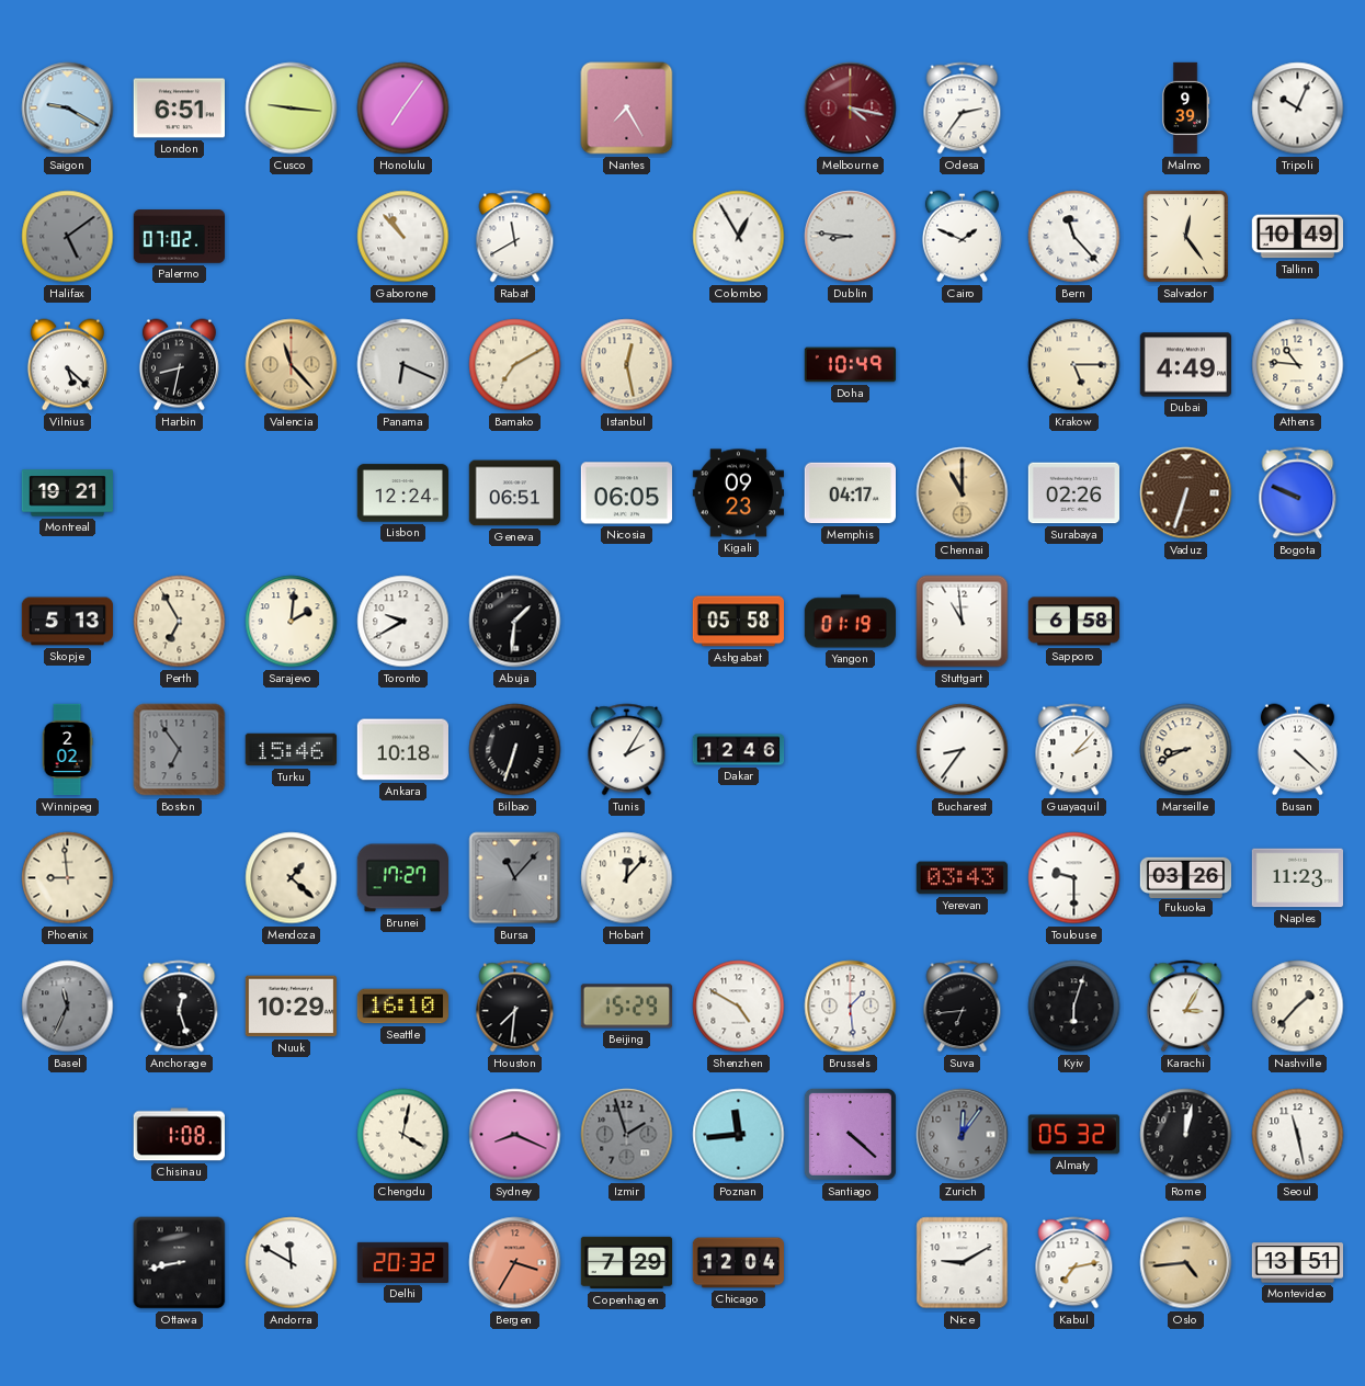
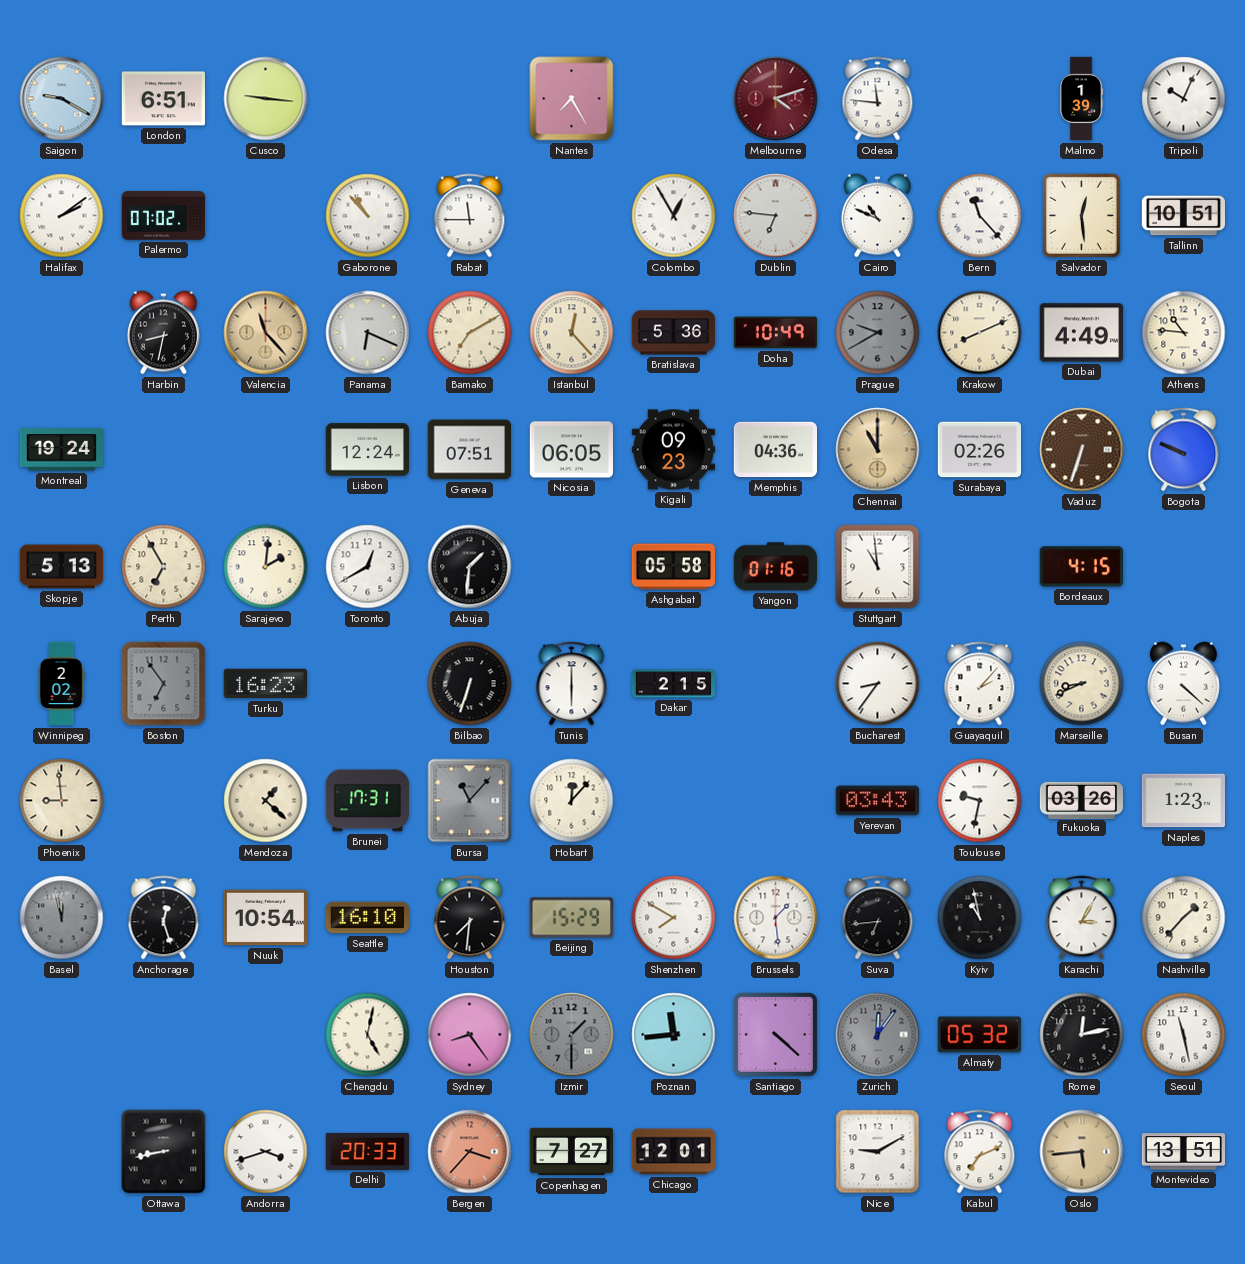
Honolulu: 7:06 -> none (403, 109)
Melbourne: 4:17 -> 4:12 (776, 99)
Odesa: 2:36 -> 11:46 (878, 99)
Malmo: 9:39 -> 1:39 (1081, 99)
Halifax: 5:09 -> 2:09 (62, 216)
Halifax dial: grey -> white (62, 216)
Rabat: 11:40 -> 11:45 (470, 216)
Dublin: 8:46 -> 6:46 (776, 216)
Cairo: 1:49 -> 10:49 (877, 216)
Salvador: 12:24 -> 12:29 (1081, 215)
Tallinn: 10:49 -> 10:51 (1183, 216)
Vilnius: 5:22 -> none (67, 365)
Istanbul: 12:28 -> 12:23 (572, 333)
Bratislava: none -> 5:36 (673, 333)
Prague: none -> 9:40 (878, 333)
Krakow: 5:15 -> 8:11 (980, 333)
Montreal: 19:21 -> 19:24 (61, 450)
Geneva: 06:51 -> 07:51 (469, 450)
Memphis: 04:17 -> 04:36 (775, 450)
Toronto: 9:40 -> 12:40 (368, 567)
Yangon: 01:19 -> 01:16 (775, 567)
Sapporo: 6:58 -> none (1073, 622)
Bordeaux: none -> 4:15 (1081, 567)
Turku: 15:46 -> 16:23 (265, 684)
Ankara: 10:18 -> none (402, 750)
Tunis: 2:05 -> 6:00 (572, 684)
Dakar: 12:46 -> 2:15 (674, 684)
Brunei: 17:27 -> 17:31 (367, 801)
Toulouse: 9:30 -> 9:32 (980, 801)
Naples: 11:23 -> 1:23 (1183, 801)
Basel: 11:34 -> 11:58 (62, 918)
Nuuk: 10:29 -> 10:54 (265, 918)
Shenzhen: 4:50 -> 7:50 (674, 918)
Kyiv: 6:03 -> 10:58 (980, 918)
Chisinau: 1:08 -> none (179, 1135)
Chengdu: 4:02 -> 5:02 (368, 1035)
Sydney: 8:19 -> 8:24 (470, 1035)
Izmir: 1:57 -> 1:30 (572, 1035)
Rome: 12:02 -> 12:13 (1082, 1035)
Andorra: 11:50 -> 3:42 (266, 1152)
Delhi: 20:32 -> 20:33 (368, 1151)
Bergen: 3:35 -> 3:37 (470, 1152)
Copenhagen: 7:29 -> 7:27 (572, 1152)
Chicago: 12:04 -> 12:01 (673, 1152)
Kabul: 7:13 -> 7:11 (980, 1152)
Oslo: 4:44 -> 5:44 (1082, 1152)
